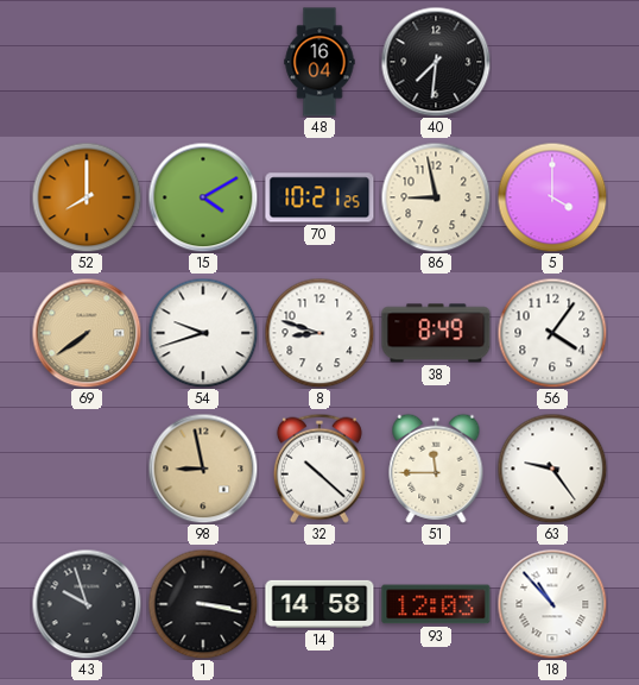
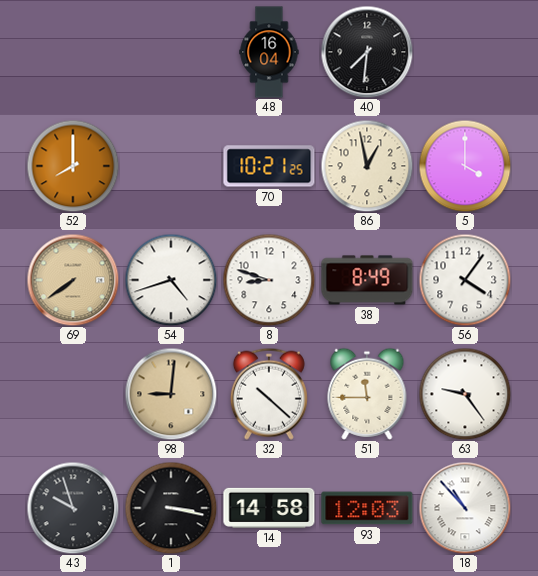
15: 4:10 -> none (203, 197)
86: 8:58 -> 12:58 (367, 166)
54: 9:42 -> 4:42 (171, 280)
98: 8:58 -> 9:01 (171, 394)
